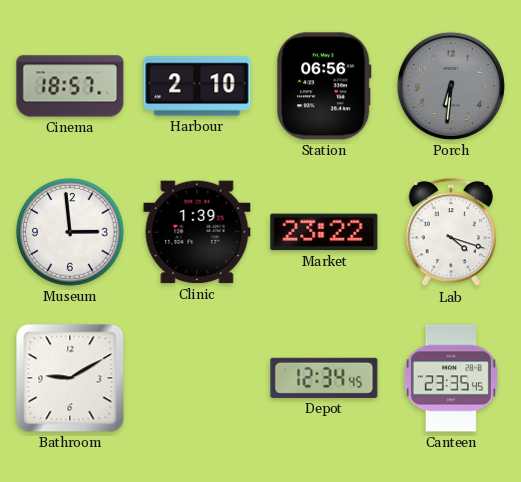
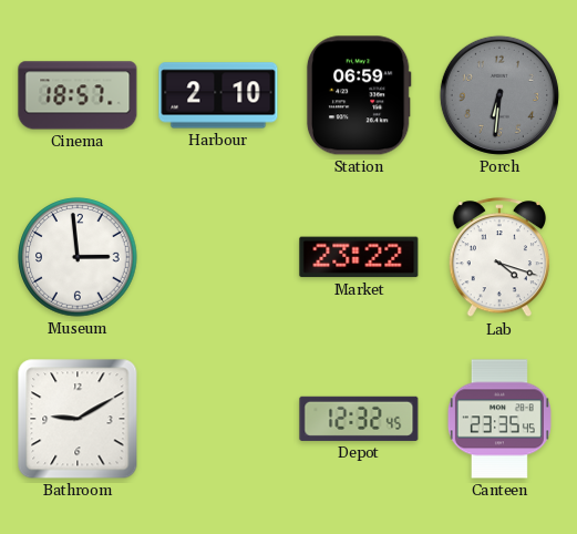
Station: 06:56 -> 06:59 (359, 95)
Clinic: 1:39 -> none (197, 232)
Depot: 12:34 -> 12:32 (359, 419)
